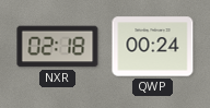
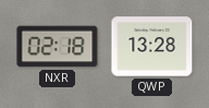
QWP: 00:24 -> 13:28 (152, 47)
